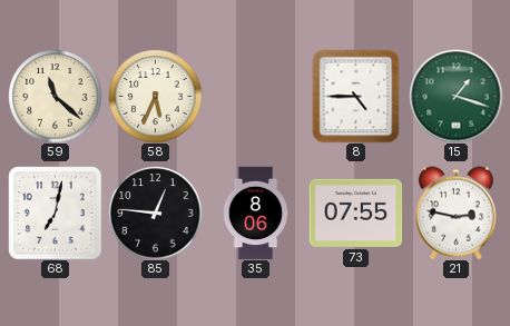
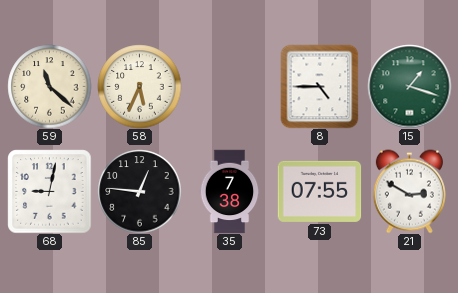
68: 7:02 -> 9:02 (49, 191)
35: 8:06 -> 7:38 (230, 191)
21: 2:47 -> 2:50 (409, 191)
